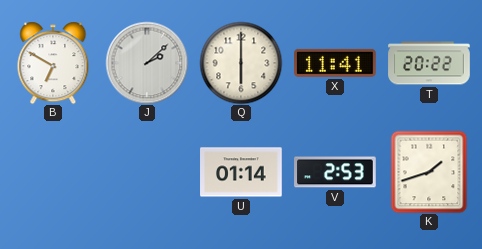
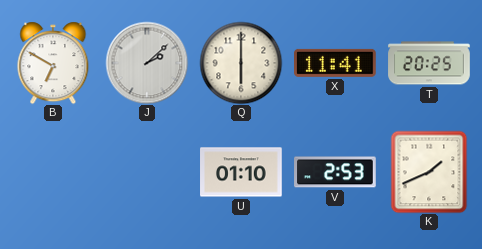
T: 20:22 -> 20:25 (429, 63)
U: 01:14 -> 01:10 (241, 172)
K: 1:42 -> 1:41 (429, 172)
